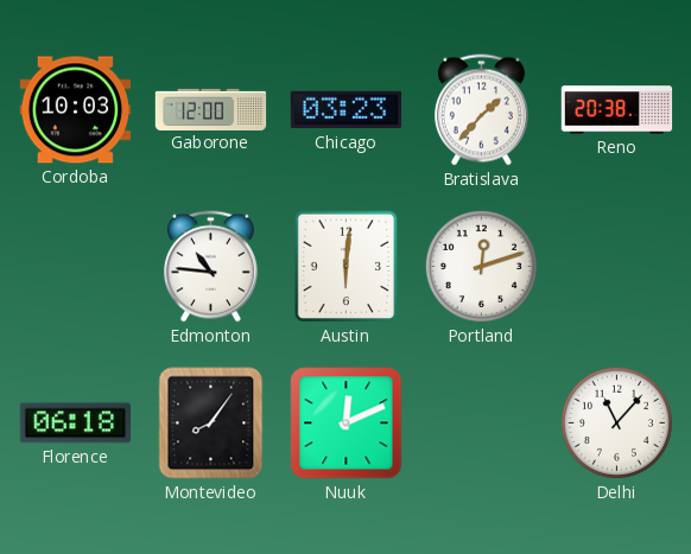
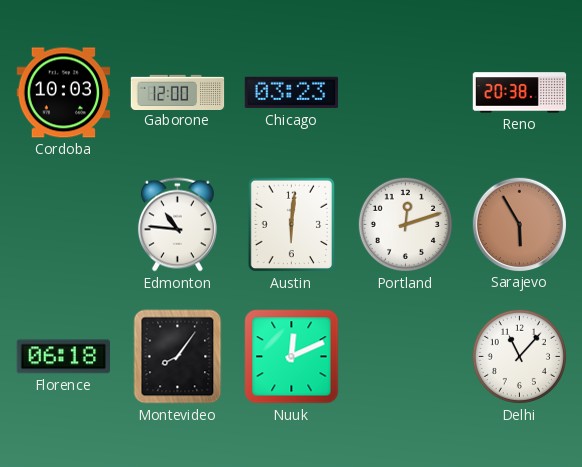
Bratislava: 1:37 -> none (481, 110)
Sarajevo: none -> 5:55 (519, 224)
